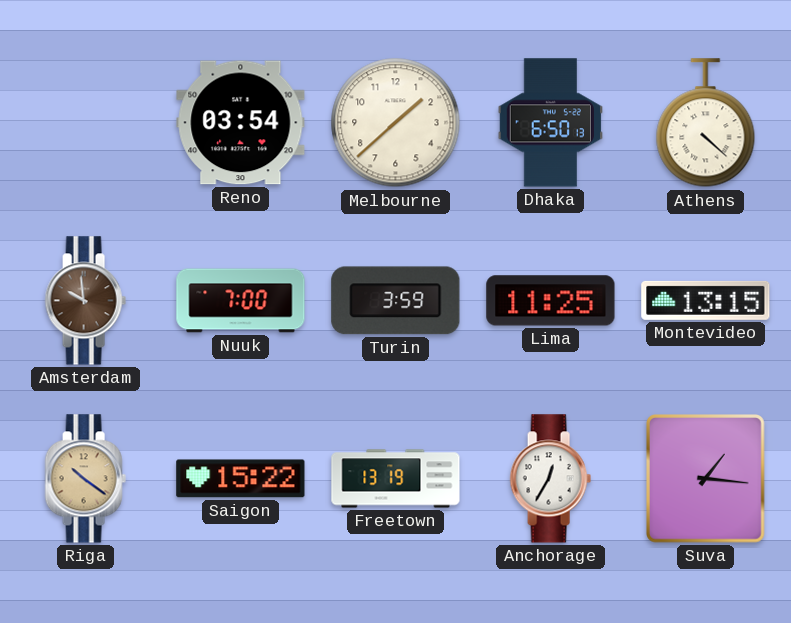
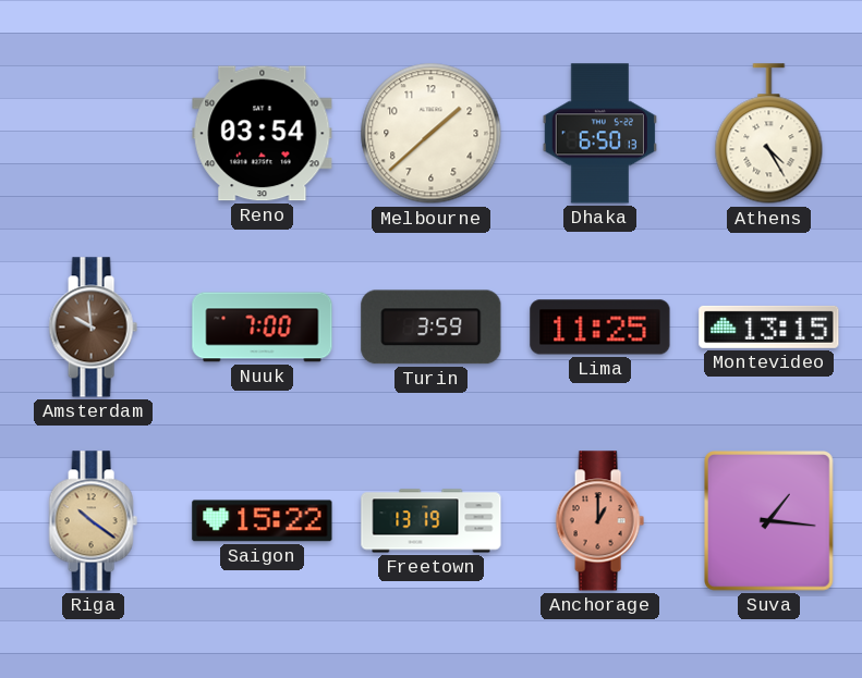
Athens: 4:22 -> 4:25 (769, 134)
Anchorage: 12:35 -> 1:00 (599, 521)
Anchorage dial: white -> salmon (599, 521)
